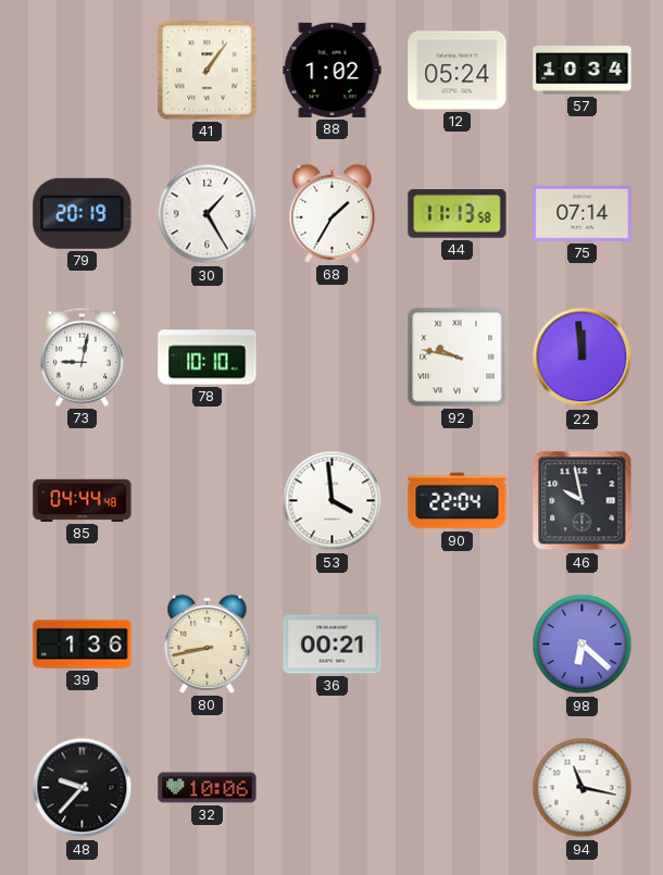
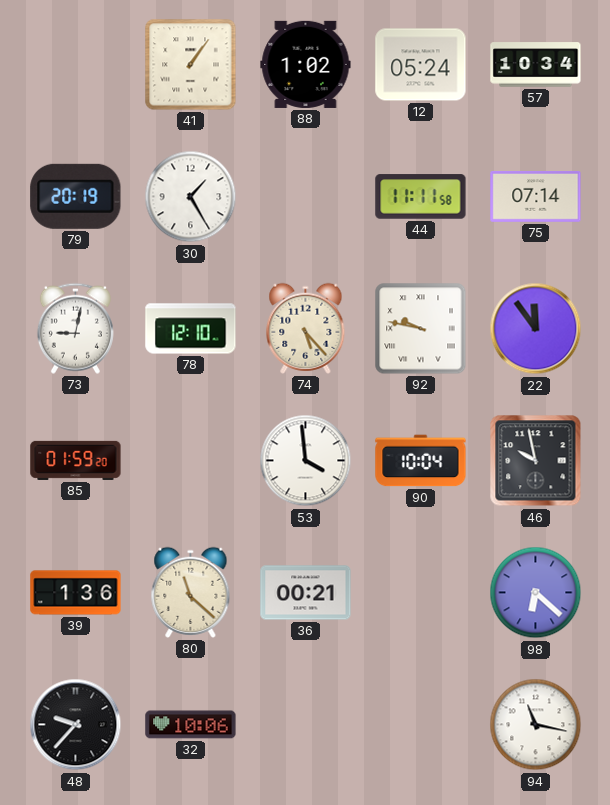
68: 1:35 -> none (333, 213)
44: 11:13 -> 11:11 (421, 197)
78: 10:10 -> 12:10 (191, 329)
74: none -> 5:23 (306, 328)
22: 11:59 -> 11:54 (536, 329)
85: 04:44 -> 01:59 (76, 460)
90: 22:04 -> 10:04 (421, 461)
80: 8:43 -> 11:22 (191, 592)
